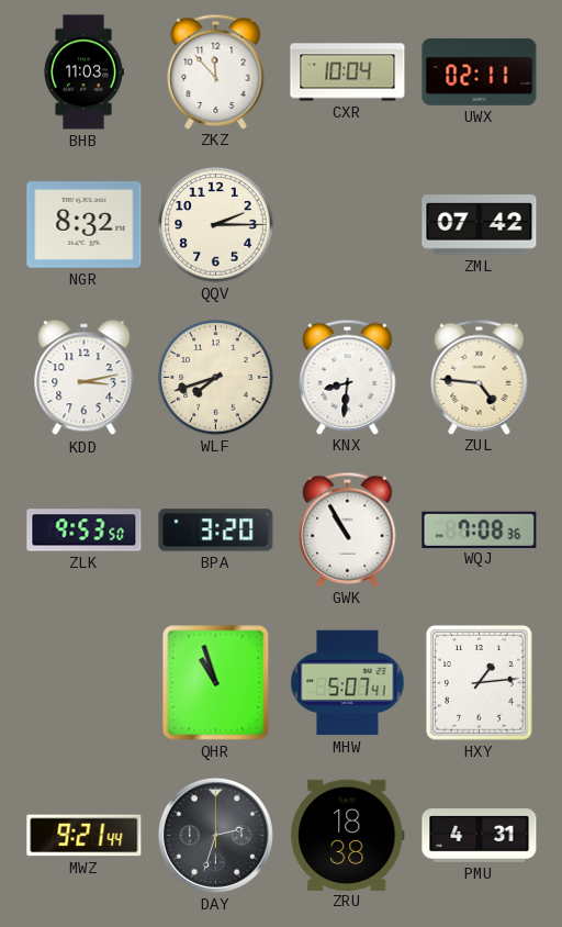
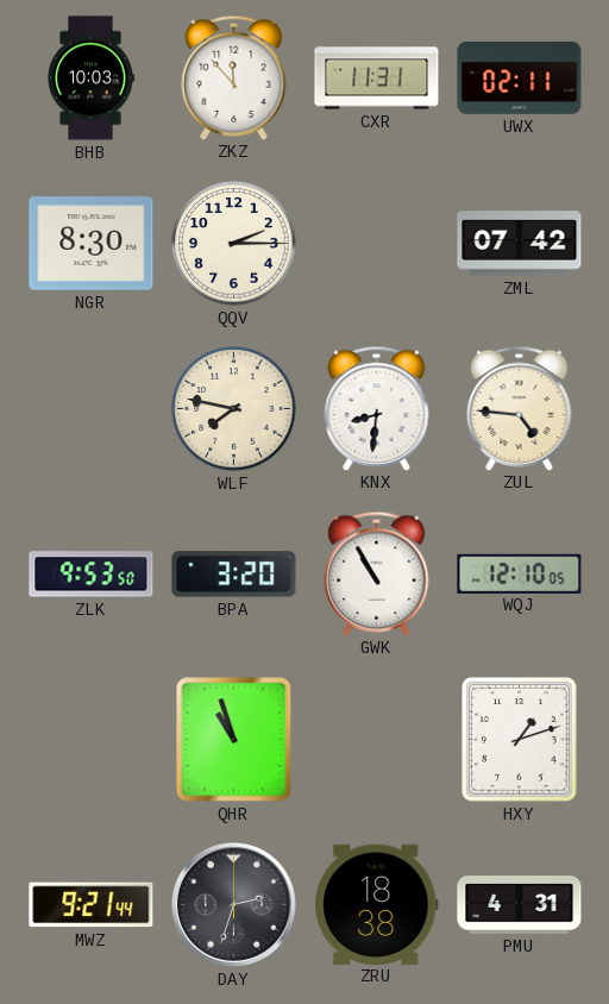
BHB: 11:03 -> 10:03 (90, 79)
CXR: 10:04 -> 11:31 (377, 79)
NGR: 8:32 -> 8:30 (92, 244)
KDD: 3:13 -> none (85, 378)
WLF: 7:42 -> 7:47 (234, 409)
WQJ: 7:08 -> 12:10 (520, 573)
MHW: 5:07 -> none (348, 683)
HXY: 1:14 -> 1:12 (520, 740)
